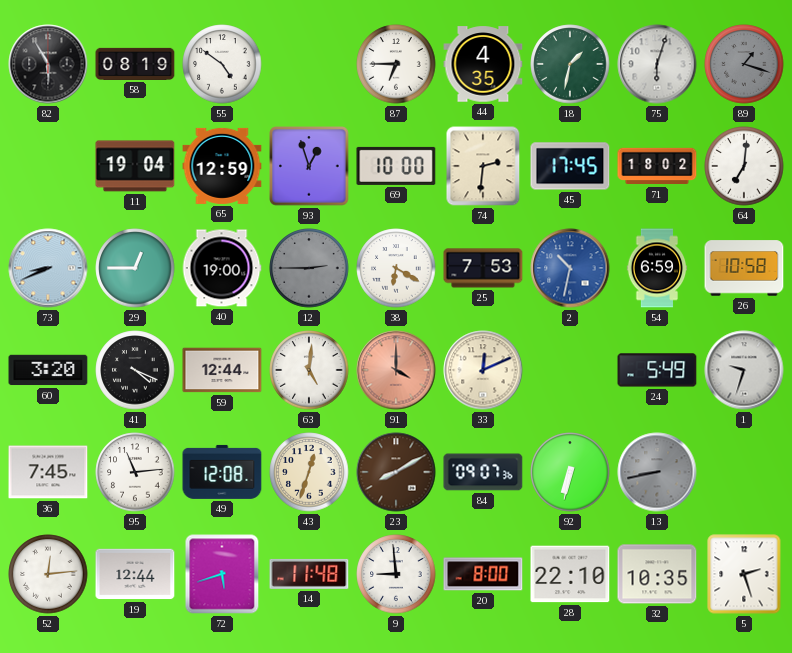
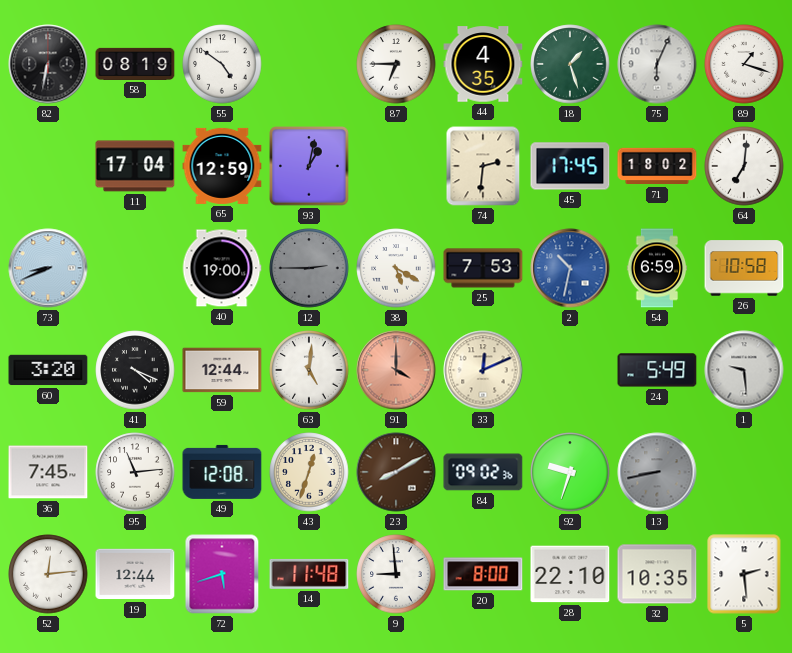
82: 5:55 -> 6:32 (48, 64)
18: 1:32 -> 1:27 (570, 64)
75: 6:03 -> 6:04 (657, 64)
89 dial: grey -> white (744, 64)
11: 19:04 -> 17:04 (135, 166)
93: 12:57 -> 1:02 (309, 166)
69: 10:00 -> none (396, 166)
29: 12:45 -> none (135, 268)
38: 6:20 -> 5:20 (396, 268)
1: 9:33 -> 9:29 (744, 370)
84: 09:07 -> 09:02 (483, 472)
92: 6:32 -> 9:33 (570, 472)
5: 2:27 -> 2:29 (744, 574)
